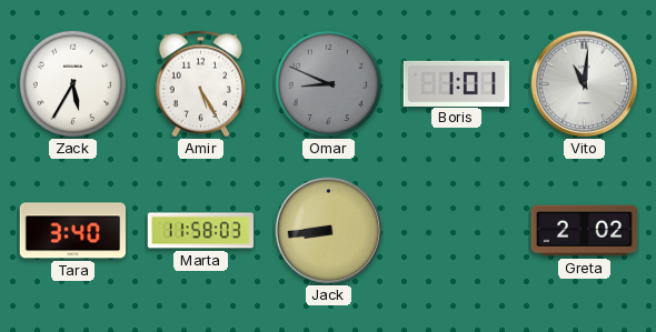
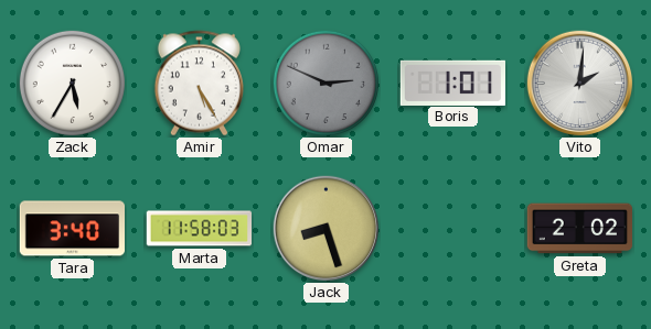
Omar: 8:49 -> 2:49 (325, 83)
Vito: 11:01 -> 2:01 (580, 84)
Jack: 8:44 -> 8:27 (327, 229)
